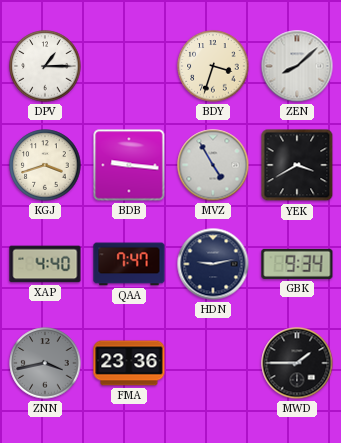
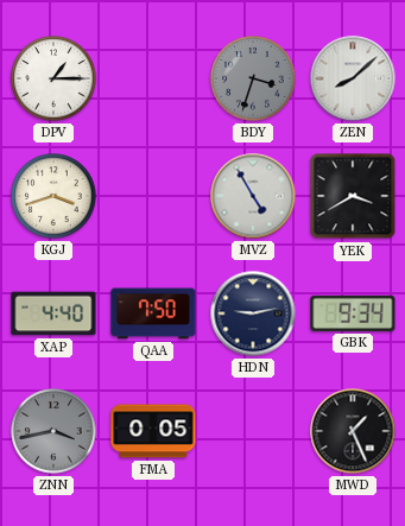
BDY dial: cream -> grey (253, 78)
BDB: 9:16 -> none (129, 165)
QAA: 7:47 -> 7:50 (153, 313)
FMA: 23:36 -> 0:05 (153, 431)
MWD: 1:45 -> 1:26 (353, 431)
